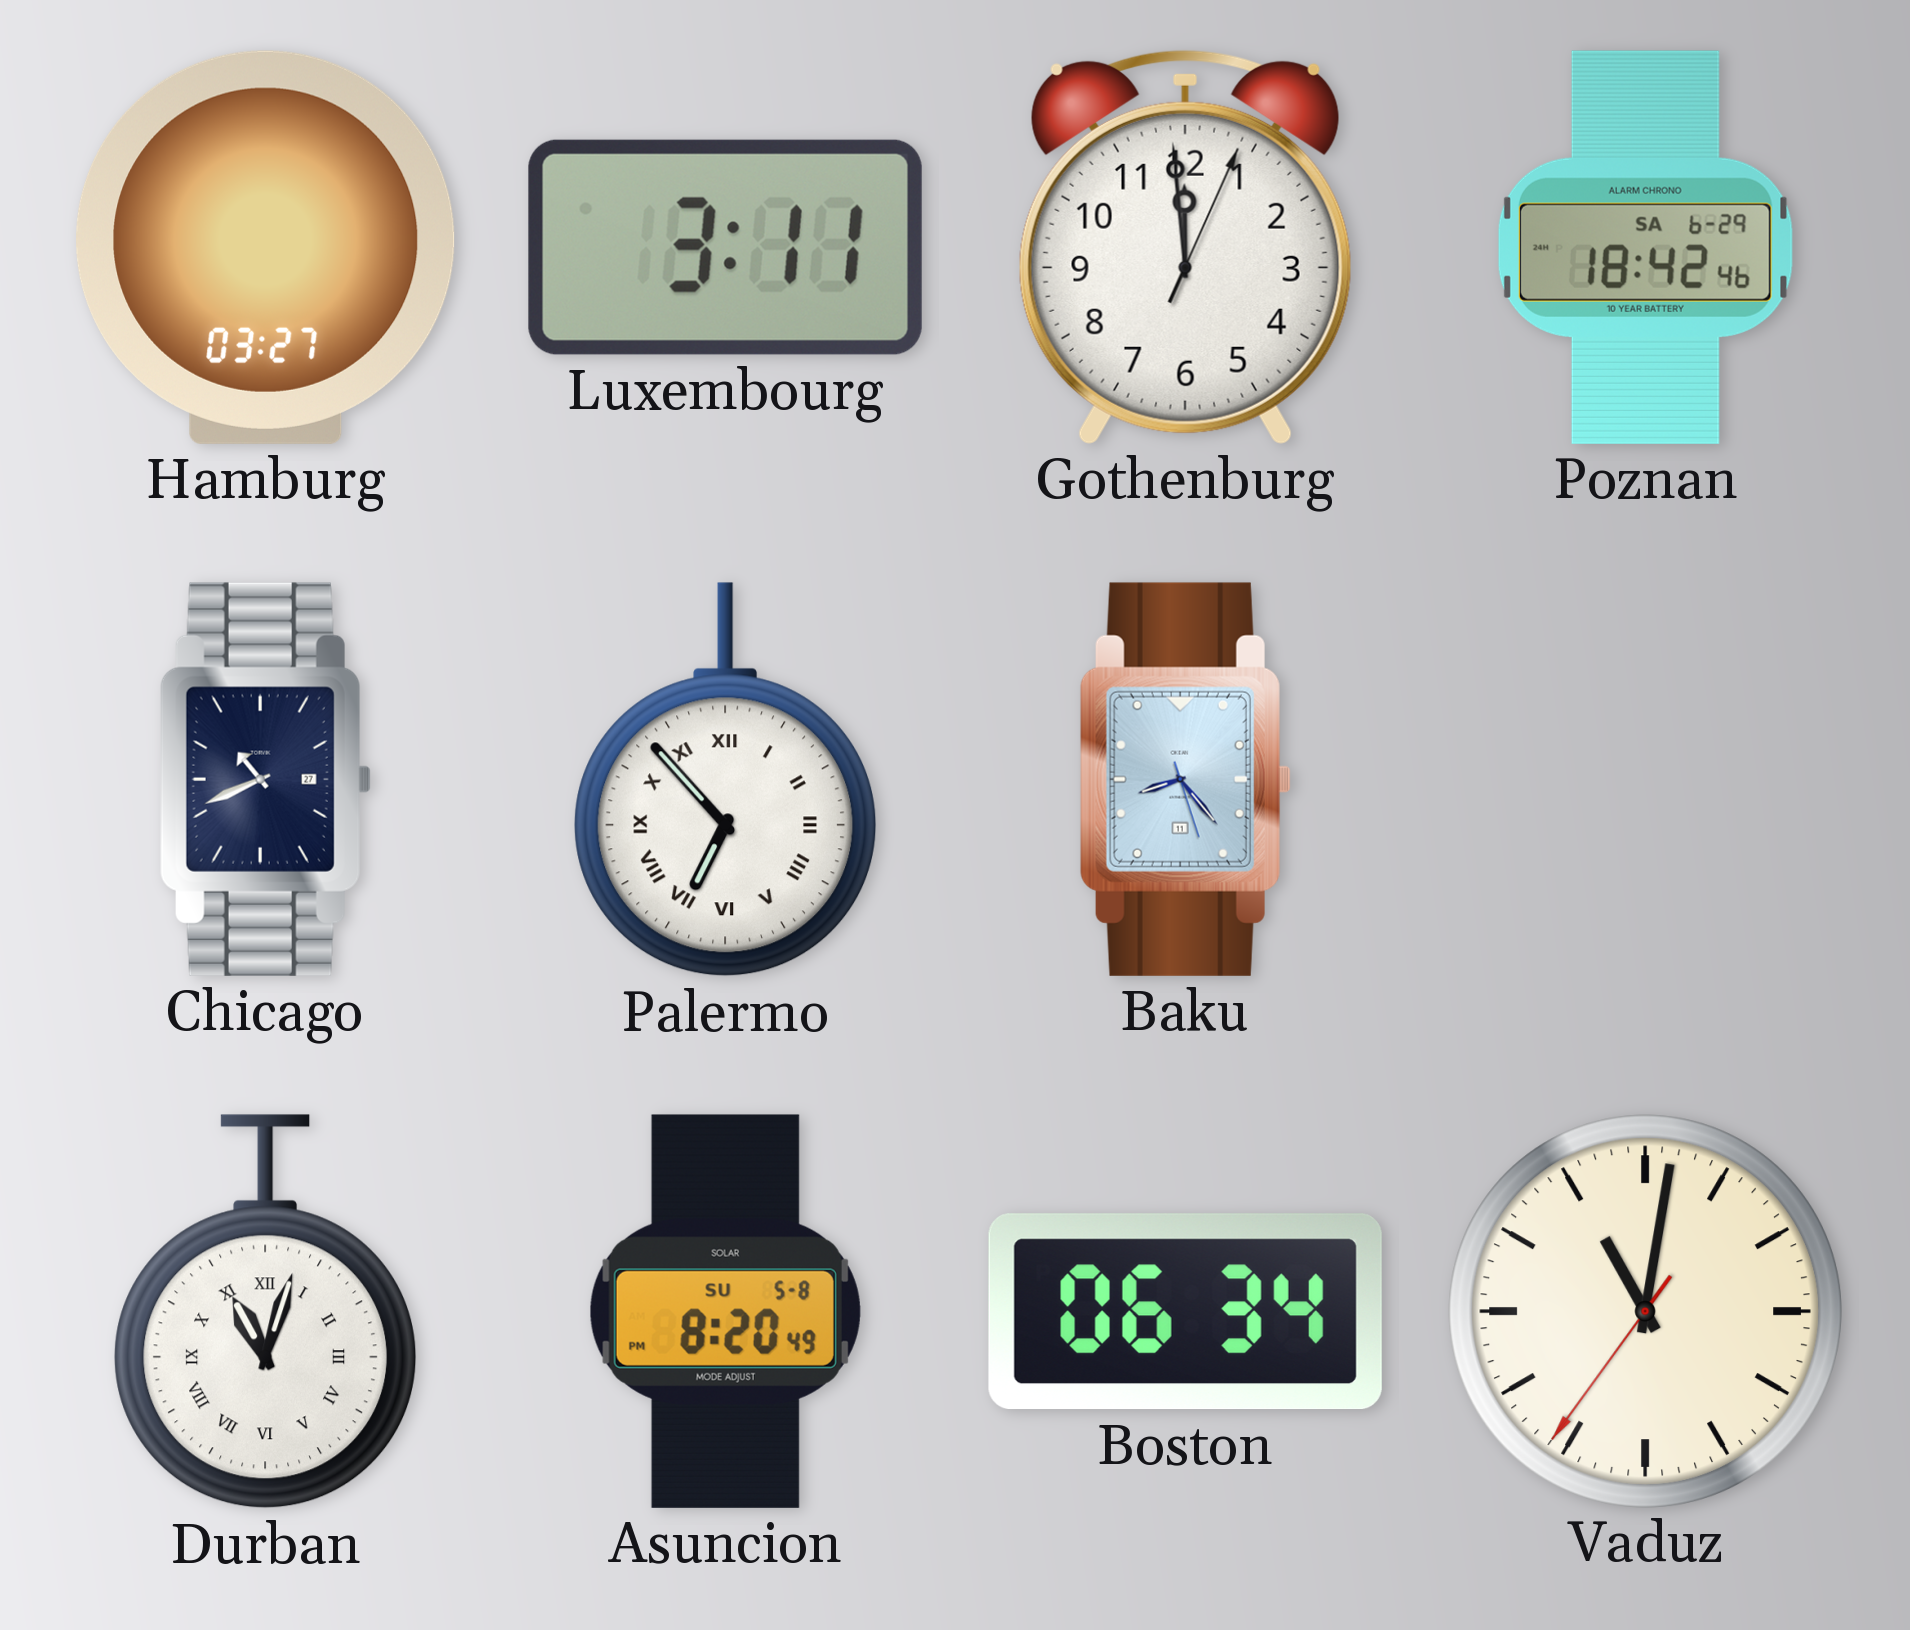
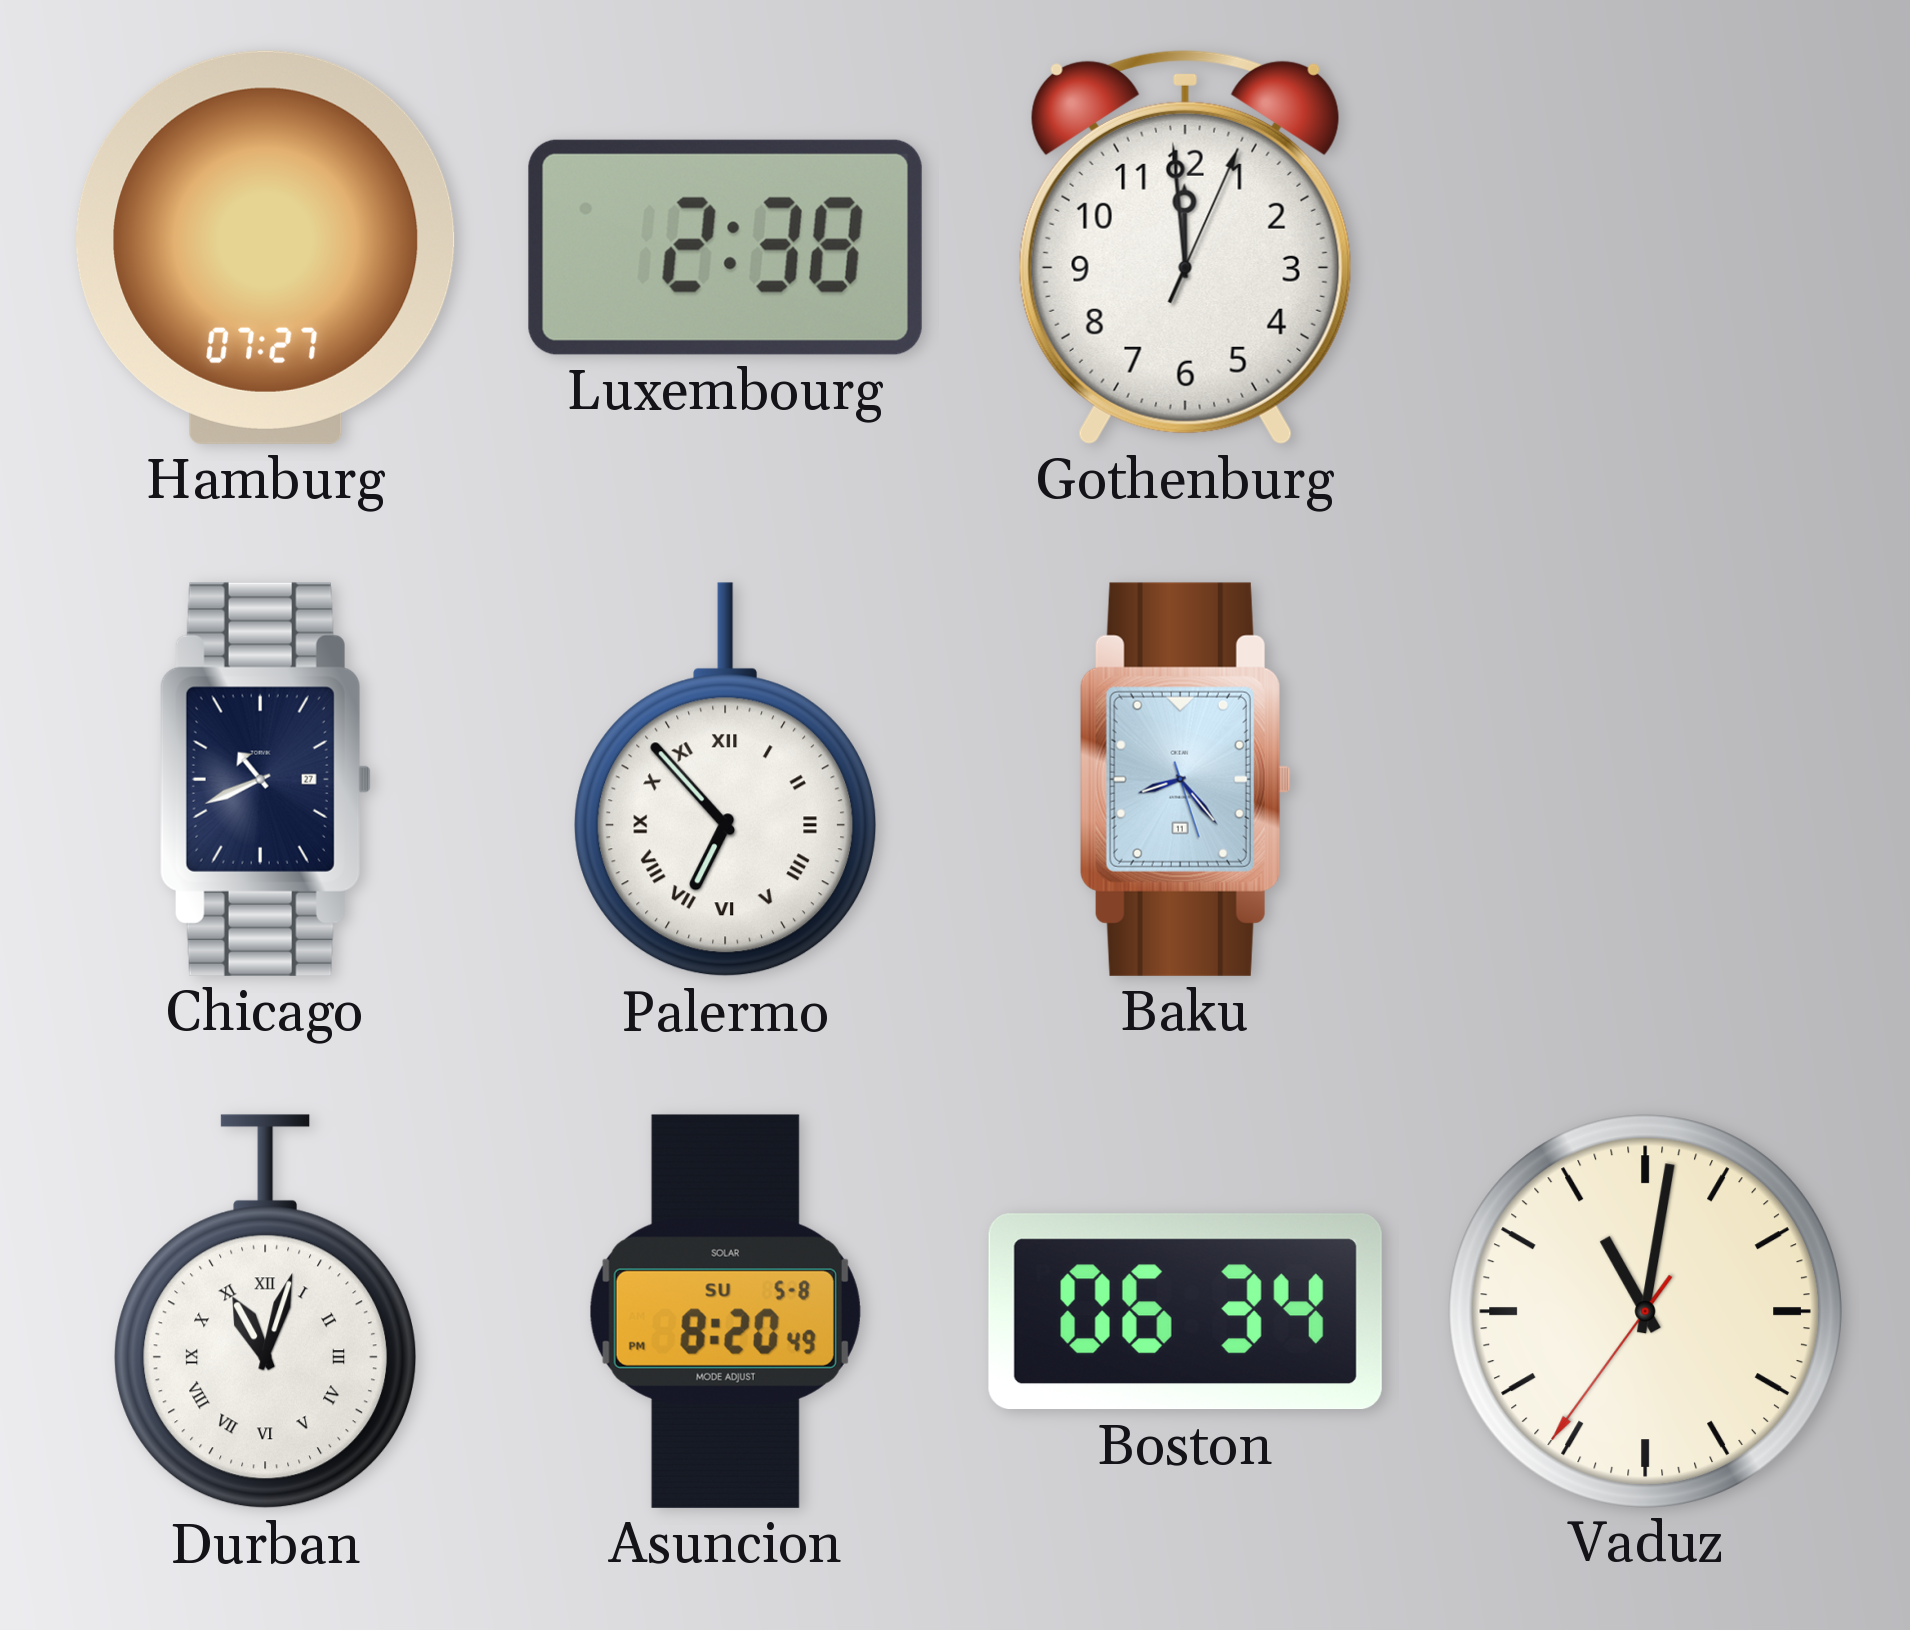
Hamburg: 03:27 -> 07:27 (266, 247)
Luxembourg: 3:11 -> 2:38 (725, 247)
Poznan: 18:42 -> none (1645, 247)
